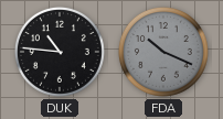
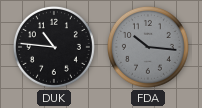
FDA: 10:19 -> 10:16 (148, 47)
